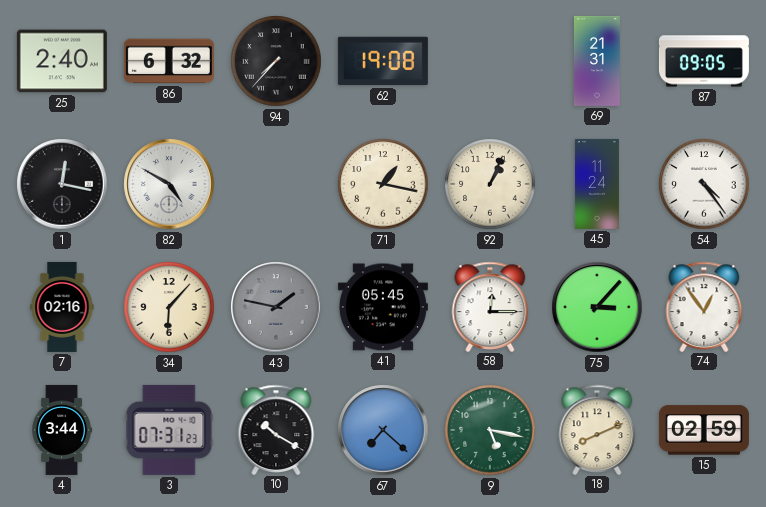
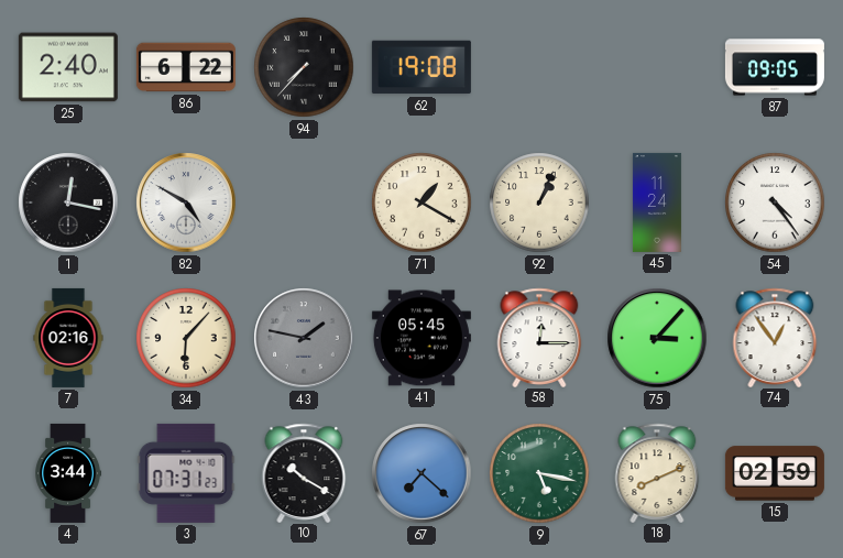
86: 6:32 -> 6:22 (186, 67)
69: 21:31 -> none (597, 61)
71: 1:17 -> 1:20 (421, 203)
